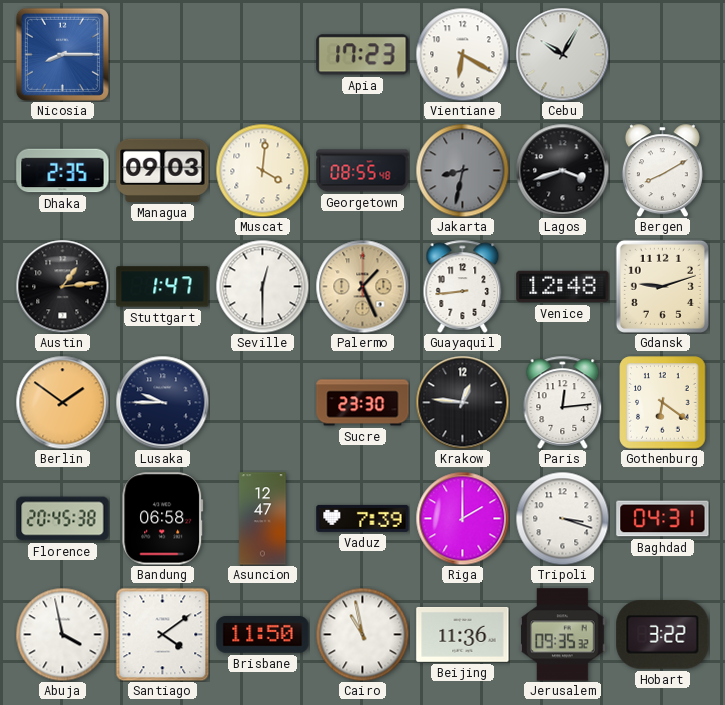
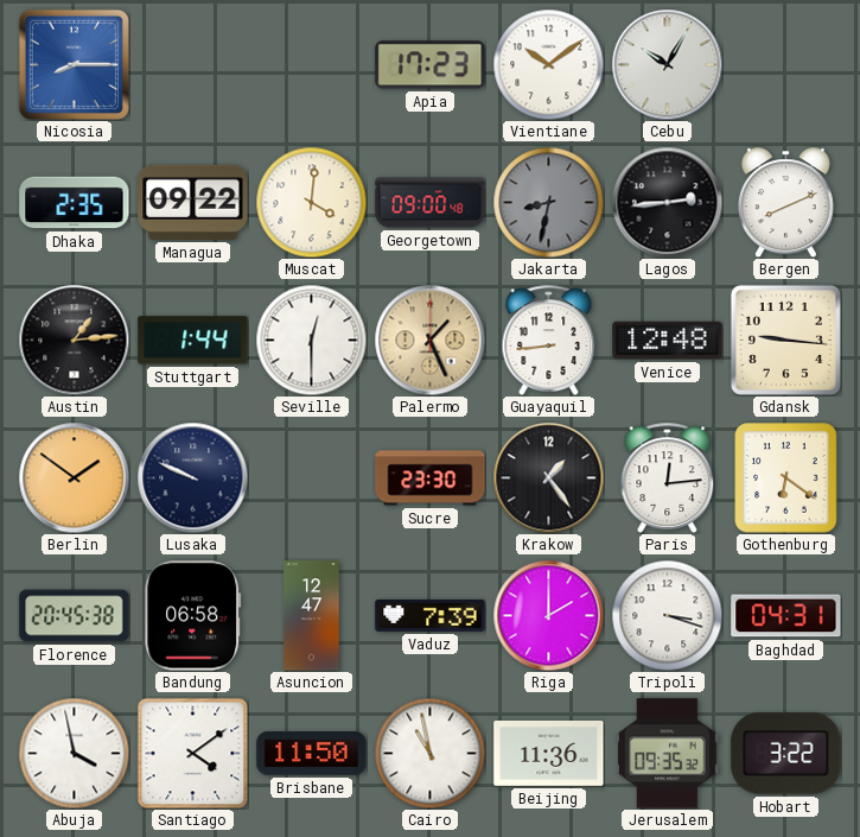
Vientiane: 6:20 -> 10:09 (548, 64)
Managua: 09:03 -> 09:22 (193, 202)
Georgetown: 08:55 -> 09:00 (431, 203)
Lagos: 3:42 -> 2:44 (667, 202)
Bergen: 8:10 -> 8:11 (785, 202)
Stuttgart: 1:47 -> 1:44 (193, 341)
Gdansk: 9:12 -> 9:16 (785, 340)
Lusaka: 9:45 -> 9:49 (192, 477)
Krakow: 12:46 -> 1:24 (548, 477)
